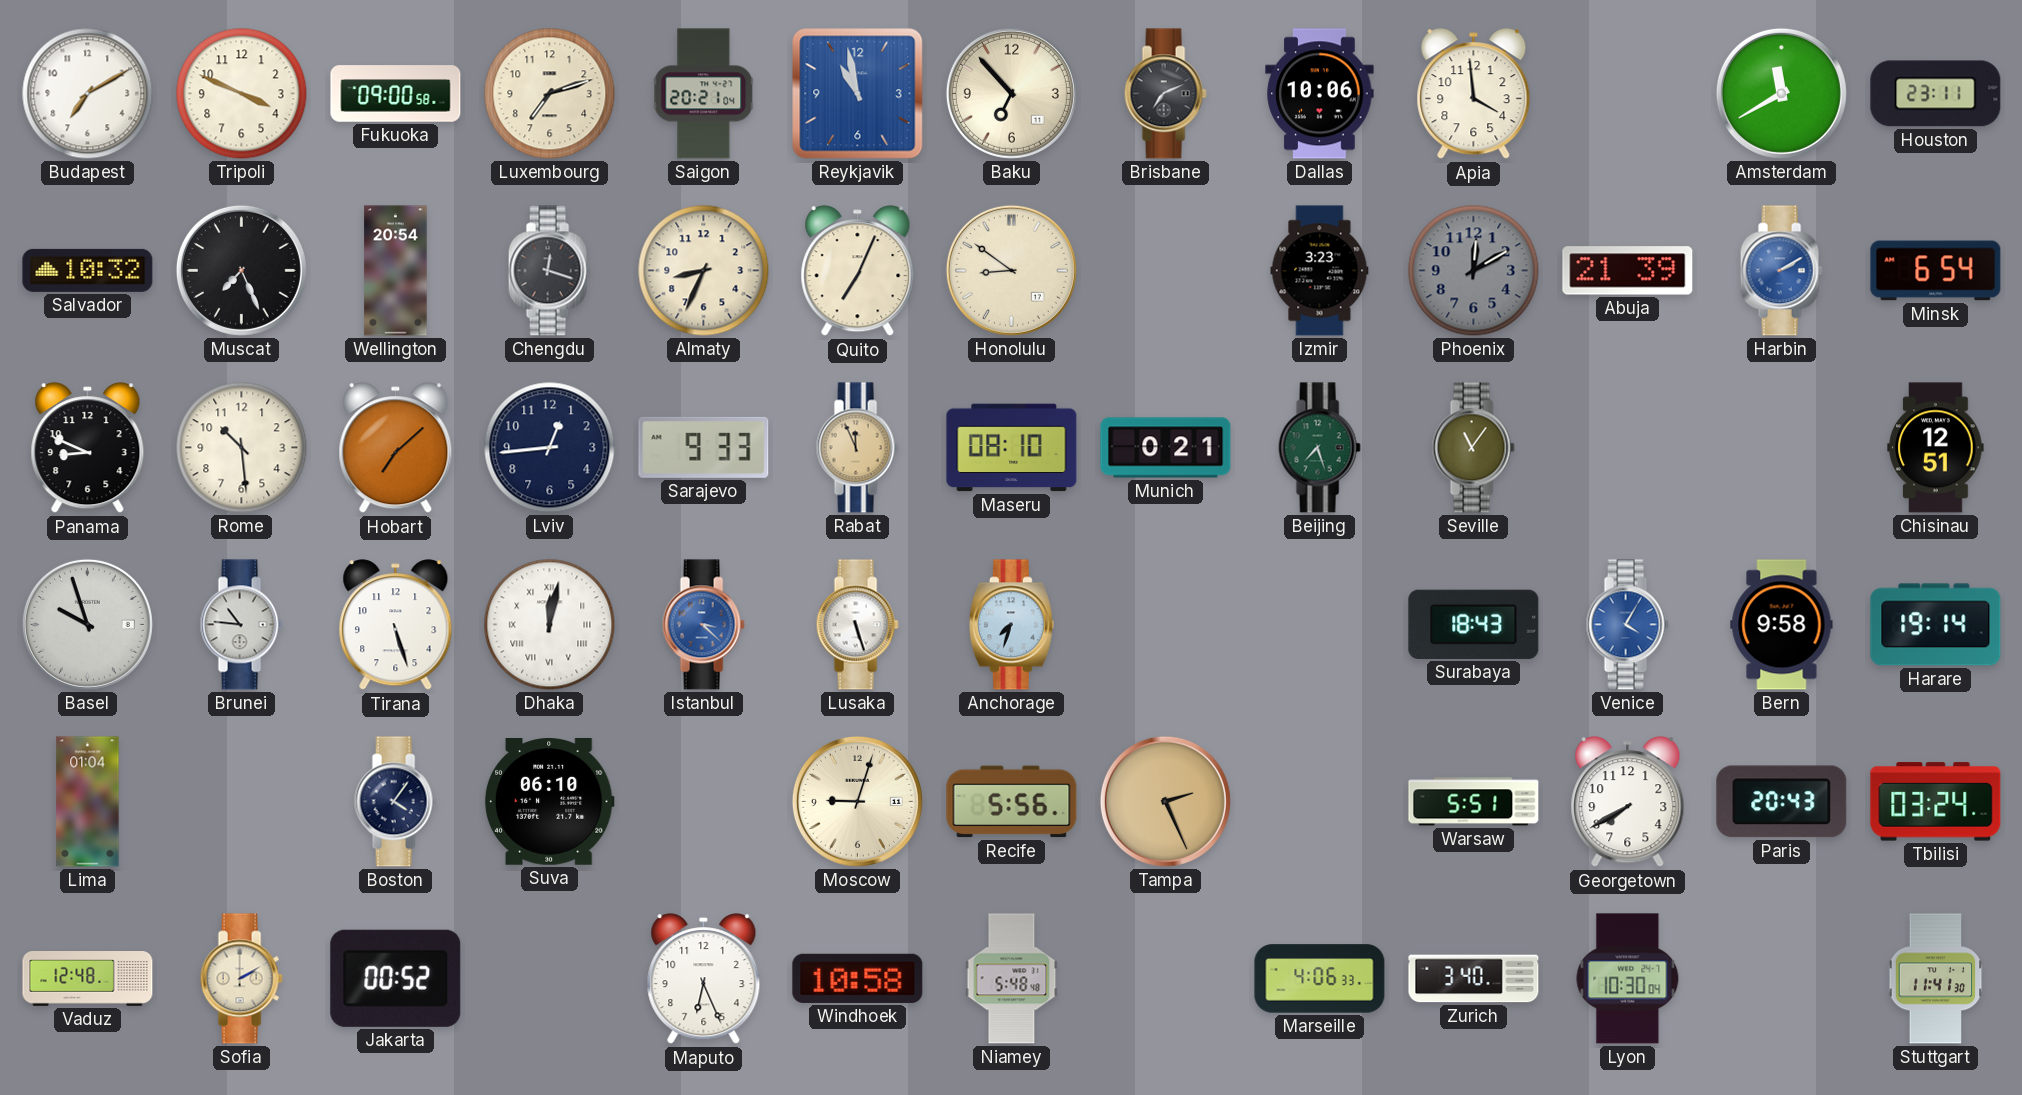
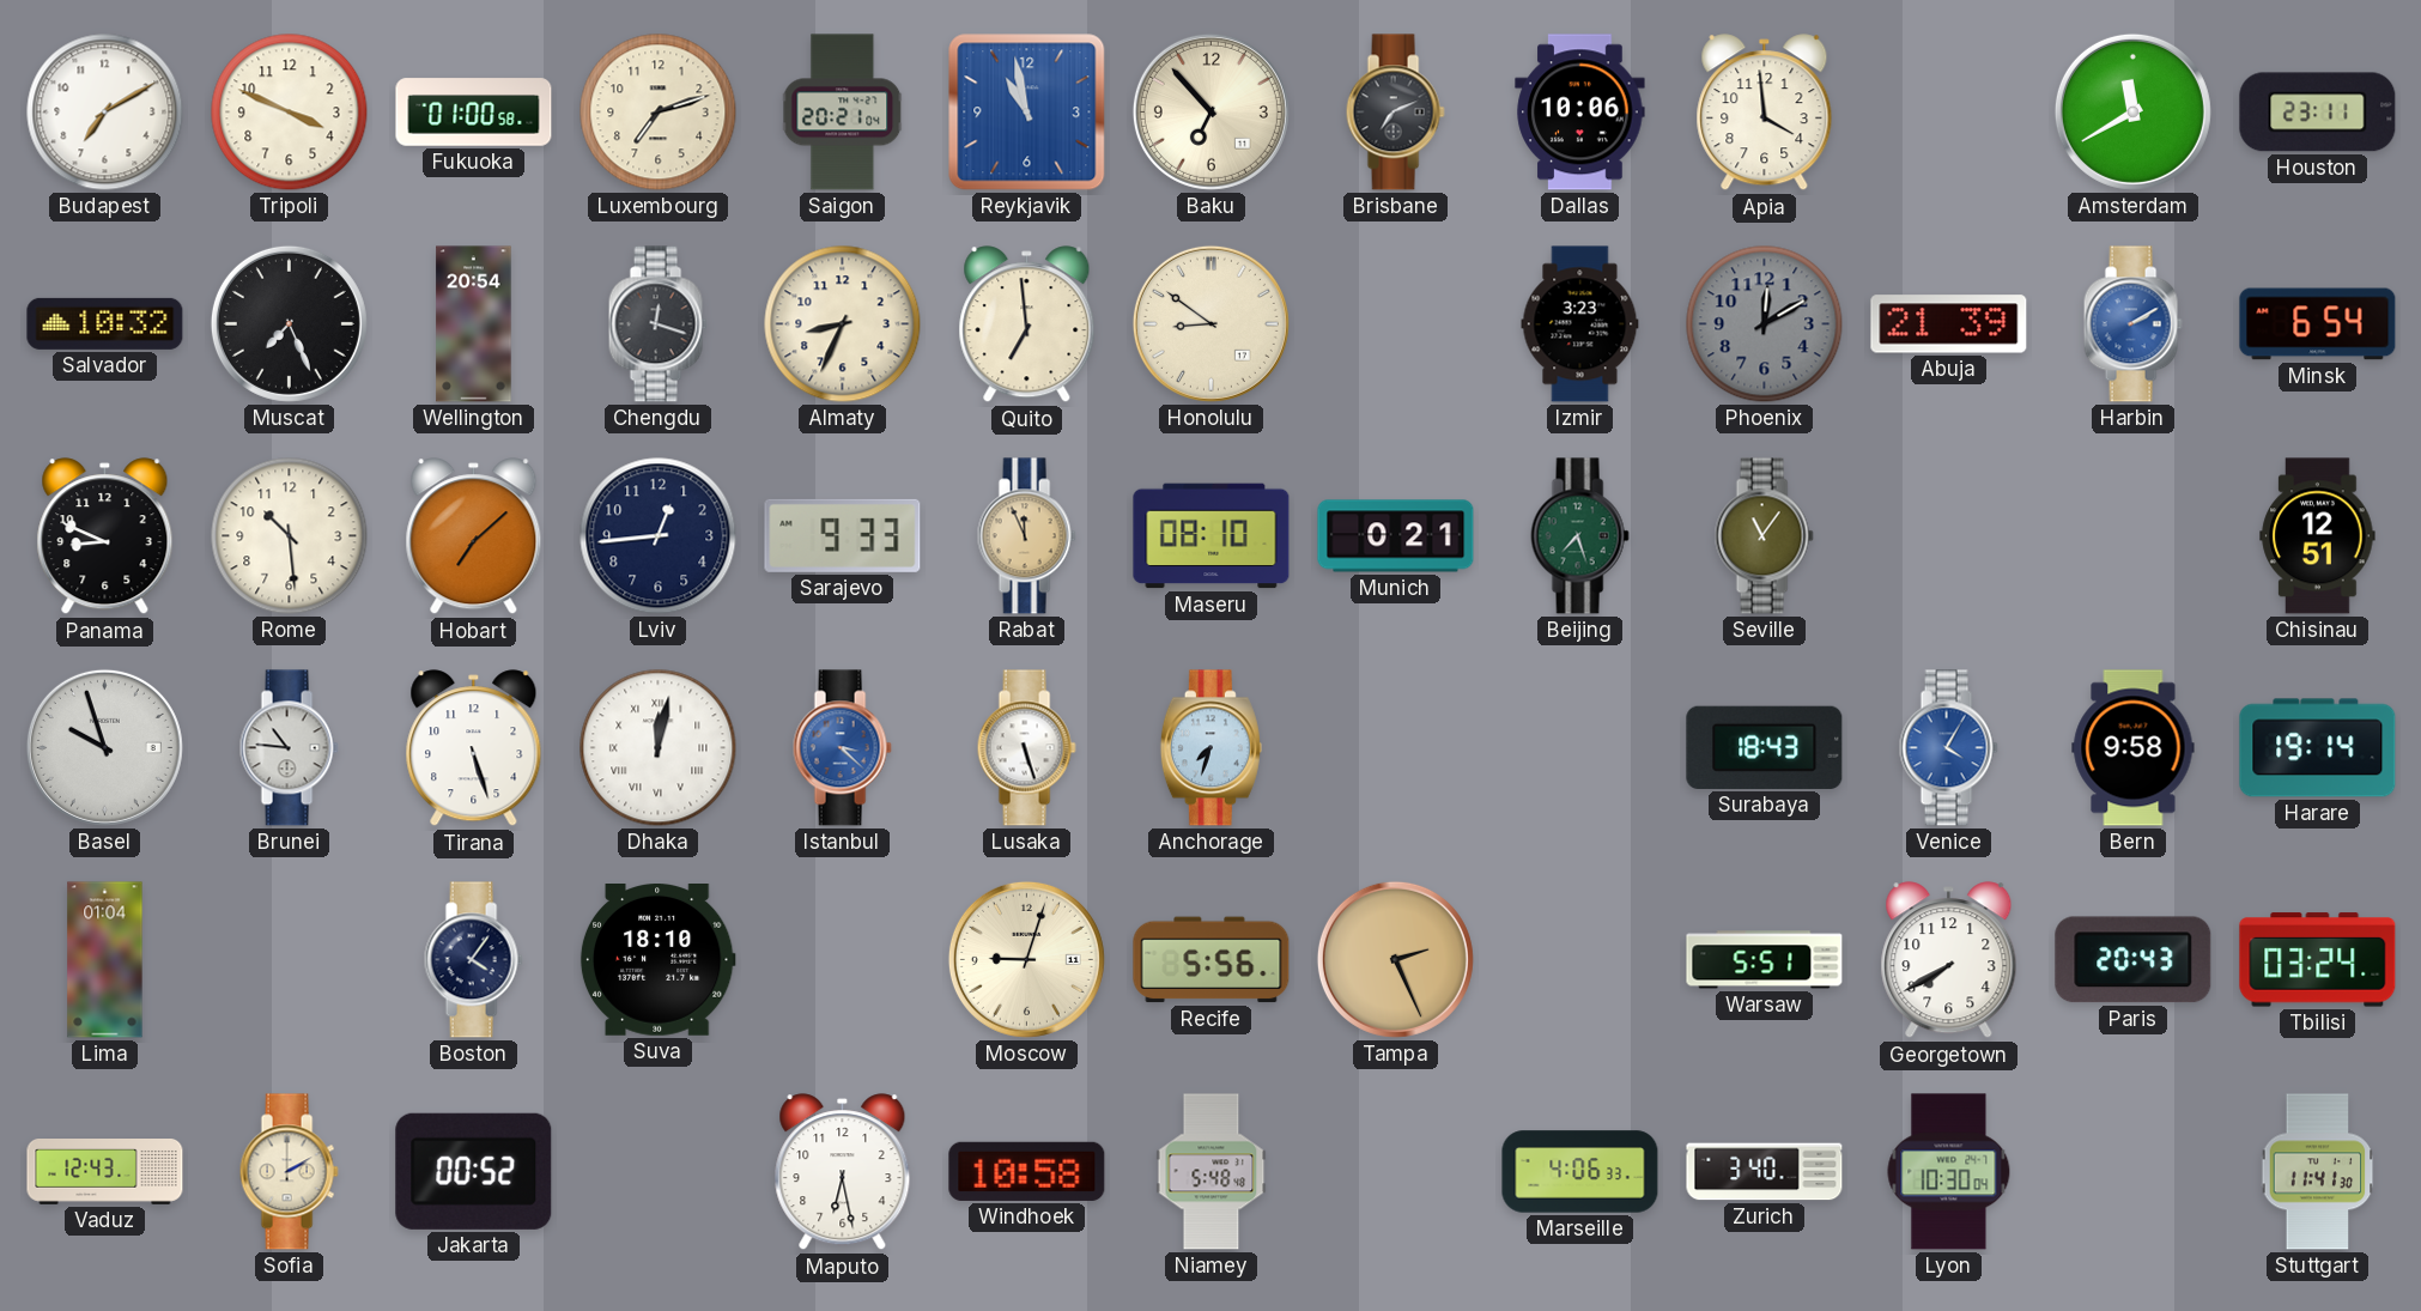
Fukuoka: 09:00 -> 01:00 (474, 113)
Quito: 7:04 -> 6:59 (1027, 324)
Suva: 06:10 -> 18:10 (657, 960)
Vaduz: 12:48 -> 12:43 (105, 1172)
Maputo: 6:26 -> 6:28 (843, 1172)
